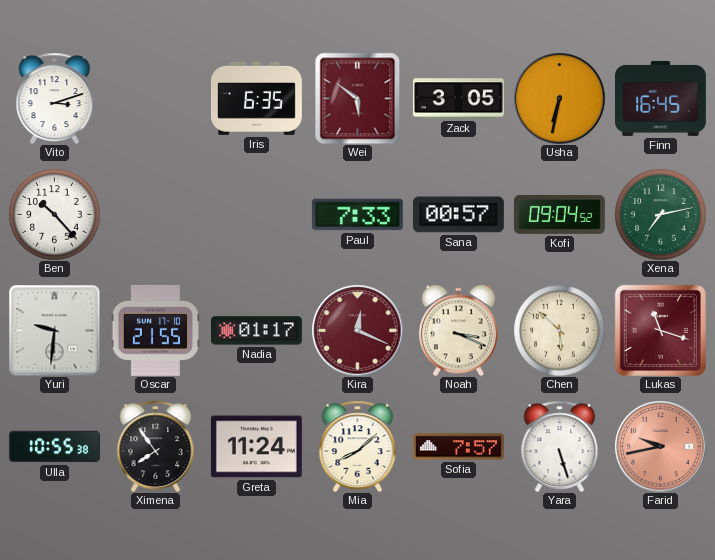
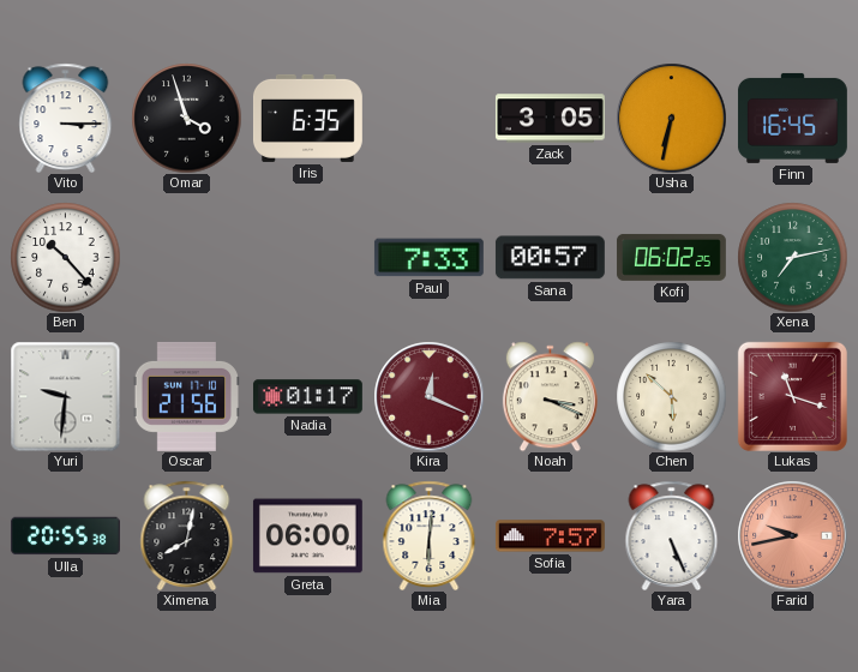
Vito: 3:12 -> 3:15 (66, 118)
Omar: none -> 3:57 (186, 118)
Wei: 5:51 -> none (358, 98)
Kofi: 09:04 -> 06:02 (672, 257)
Oscar: 21:55 -> 21:56 (186, 396)
Ulla: 10:55 -> 20:55 (65, 536)
Ximena: 7:54 -> 8:02 (187, 535)
Greta: 11:24 -> 06:00 (307, 536)
Mia: 8:08 -> 6:01 (430, 535)
Yara: 5:27 -> 5:26 (672, 535)
